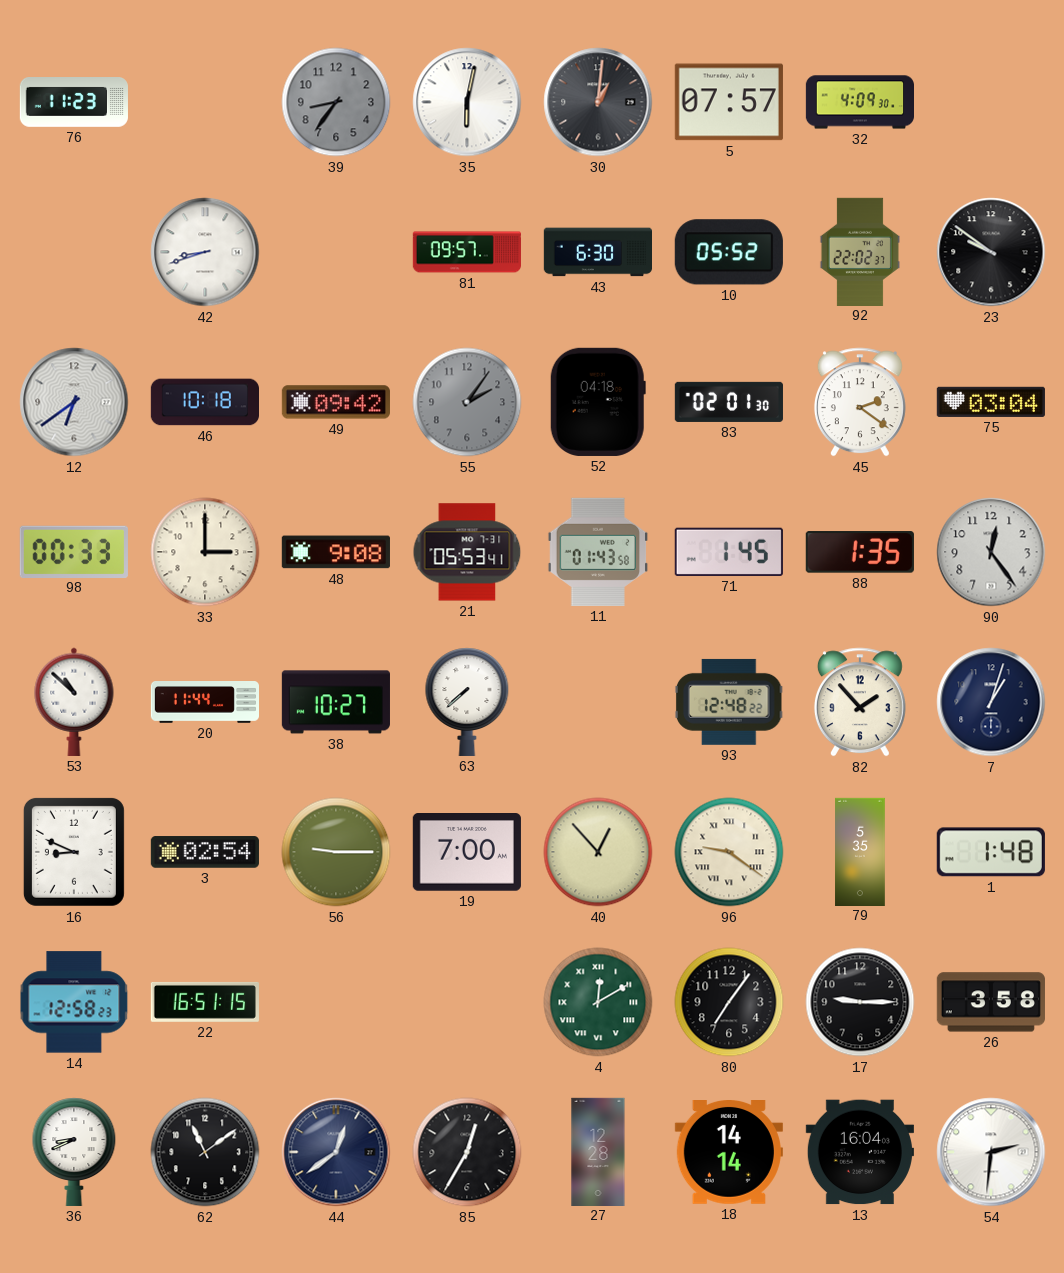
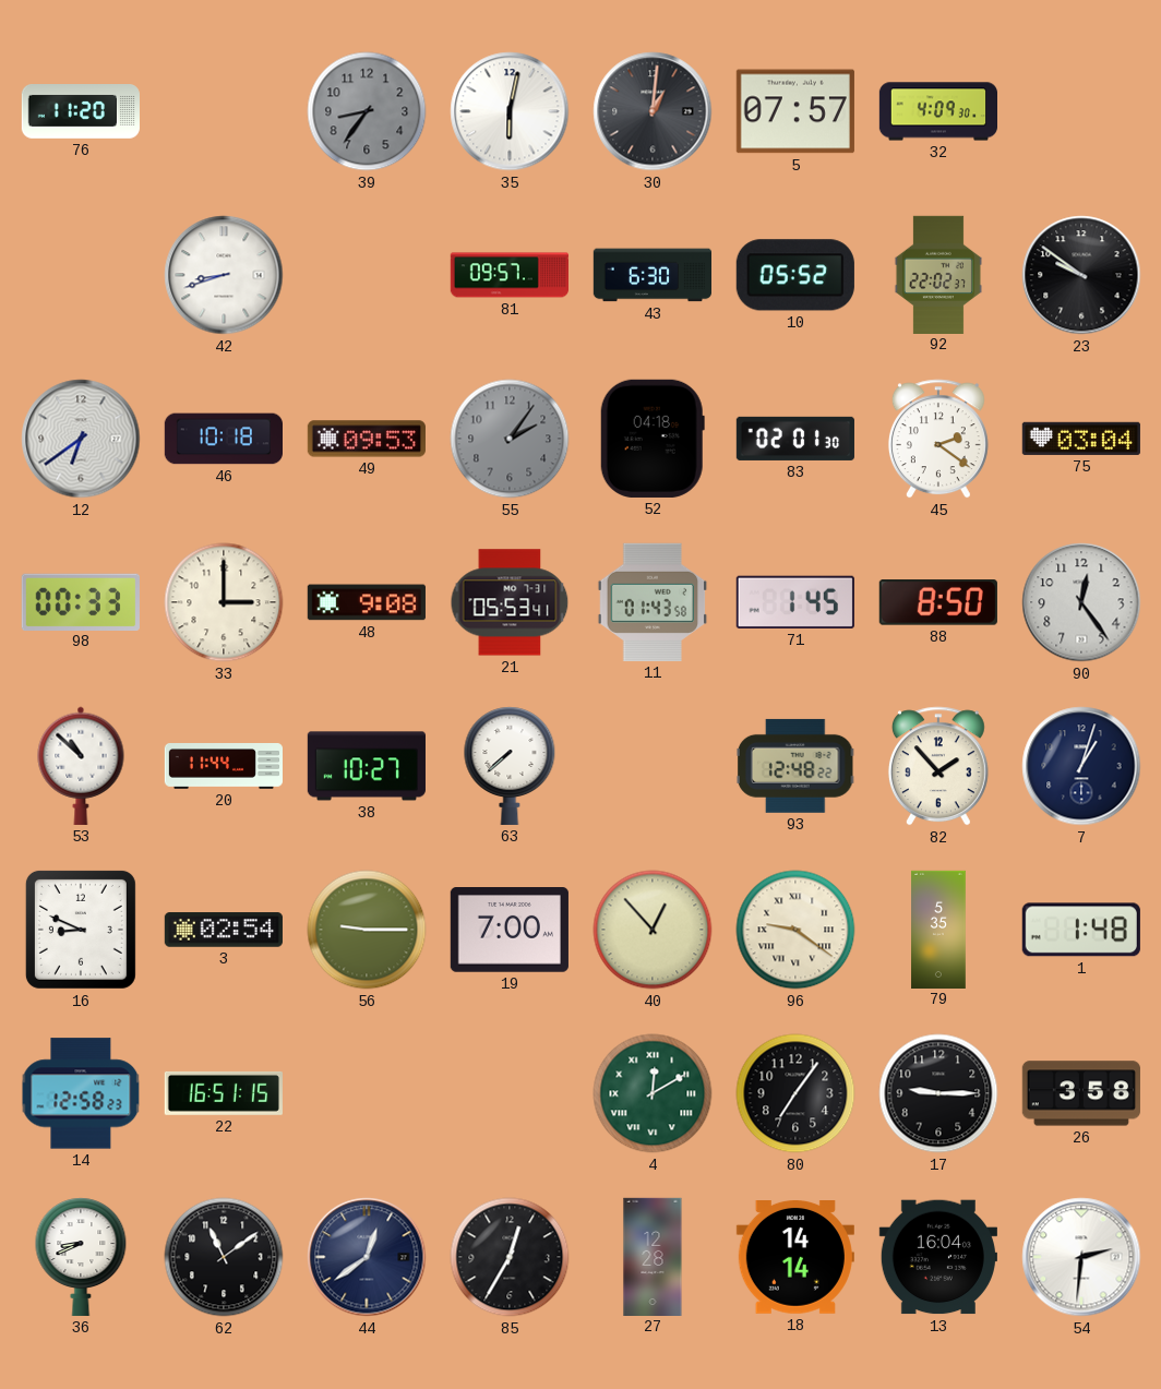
76: 11:23 -> 11:20 (81, 112)
49: 09:42 -> 09:53 (367, 439)
88: 1:35 -> 8:50 (938, 602)
